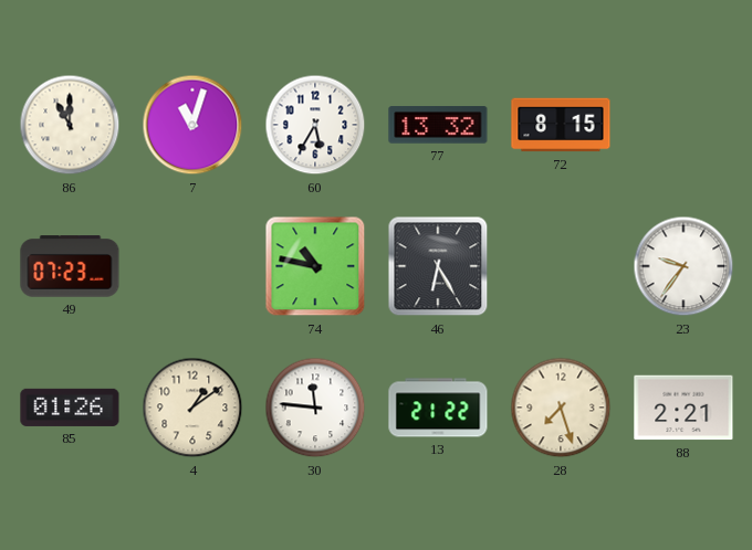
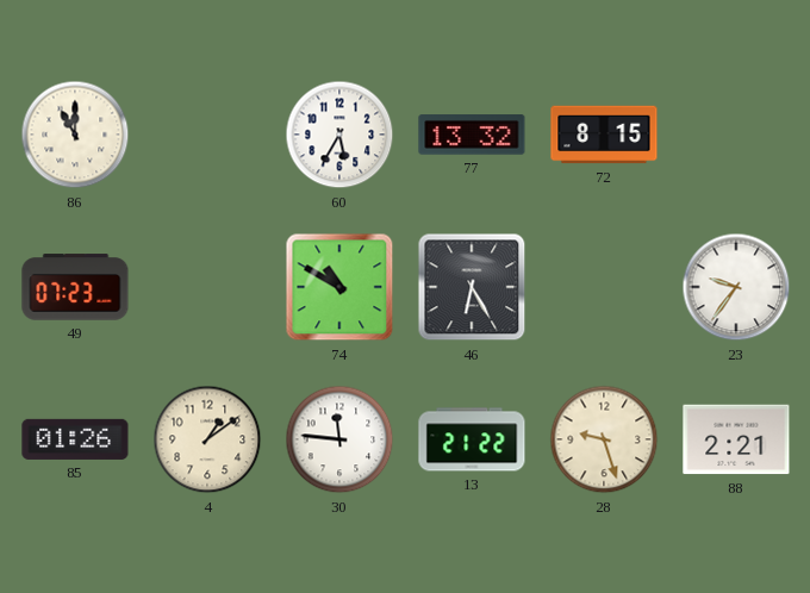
7: 11:03 -> none (192, 125)
74: 10:47 -> 10:50 (339, 287)
28: 7:27 -> 9:27 (604, 439)
